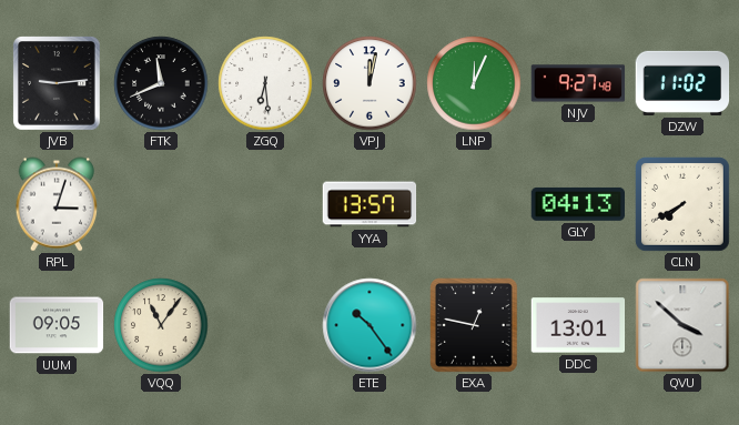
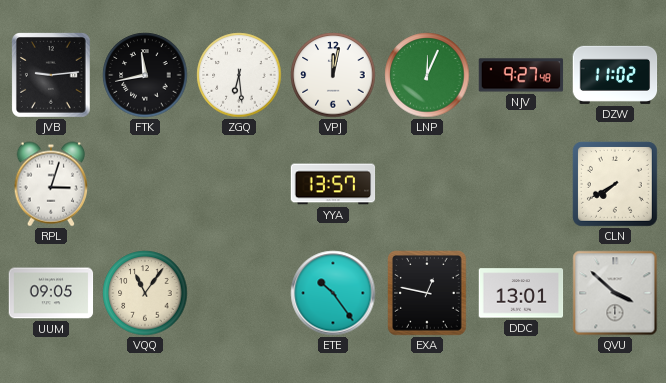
FTK: 11:41 -> 11:43 (145, 75)
GLY: 04:13 -> none (578, 204)
